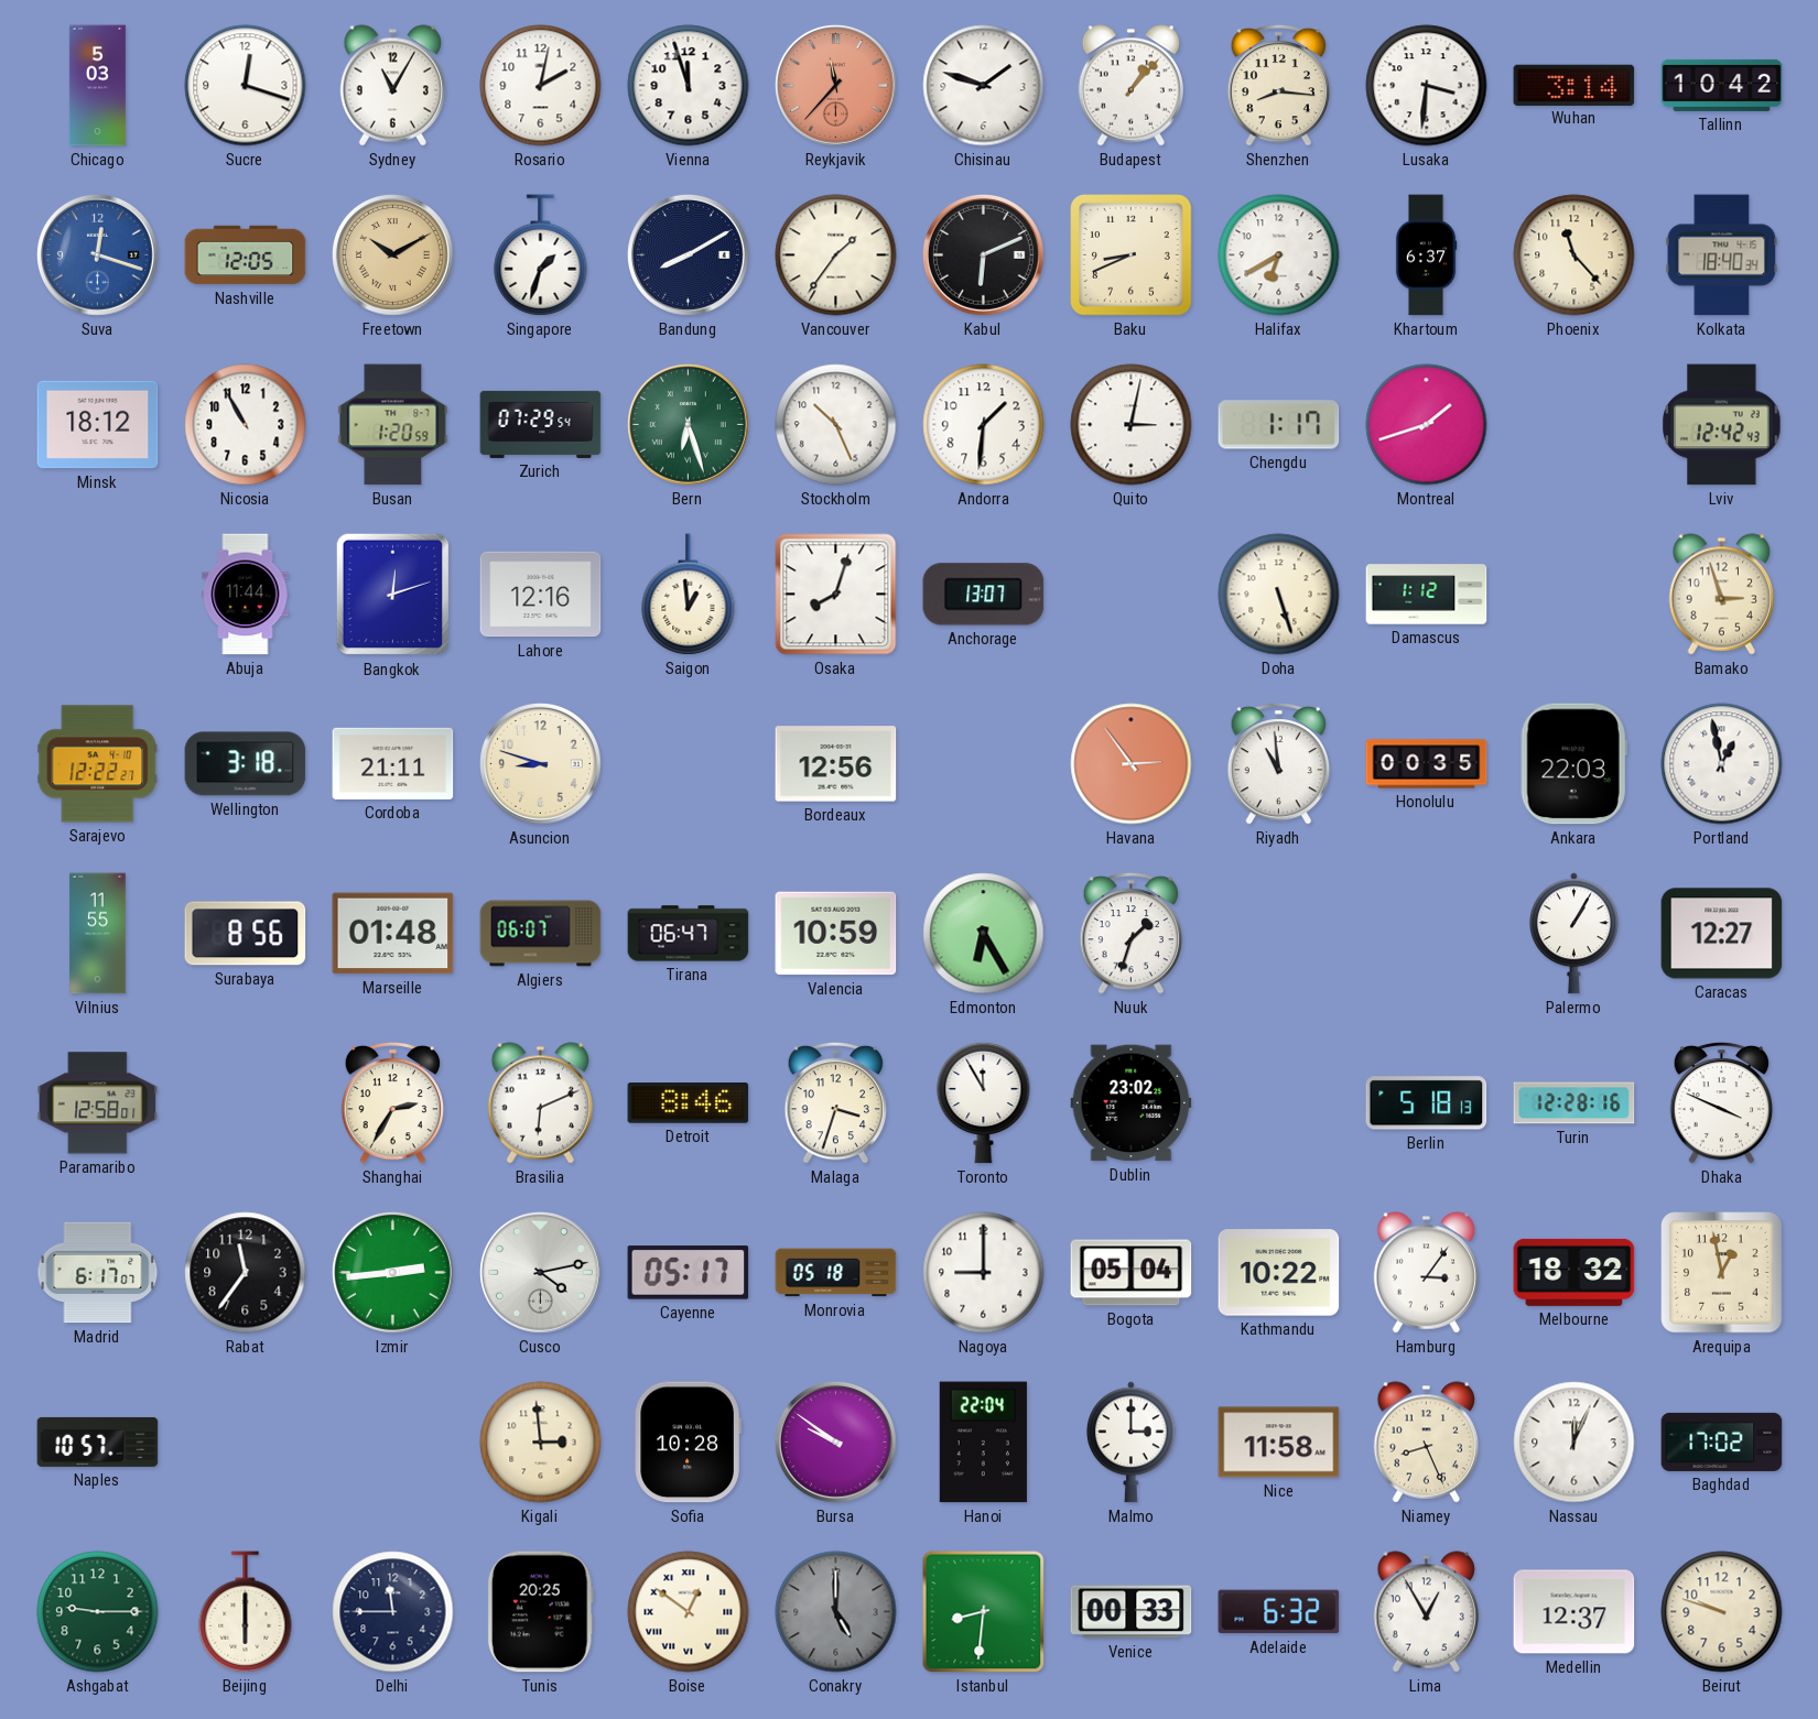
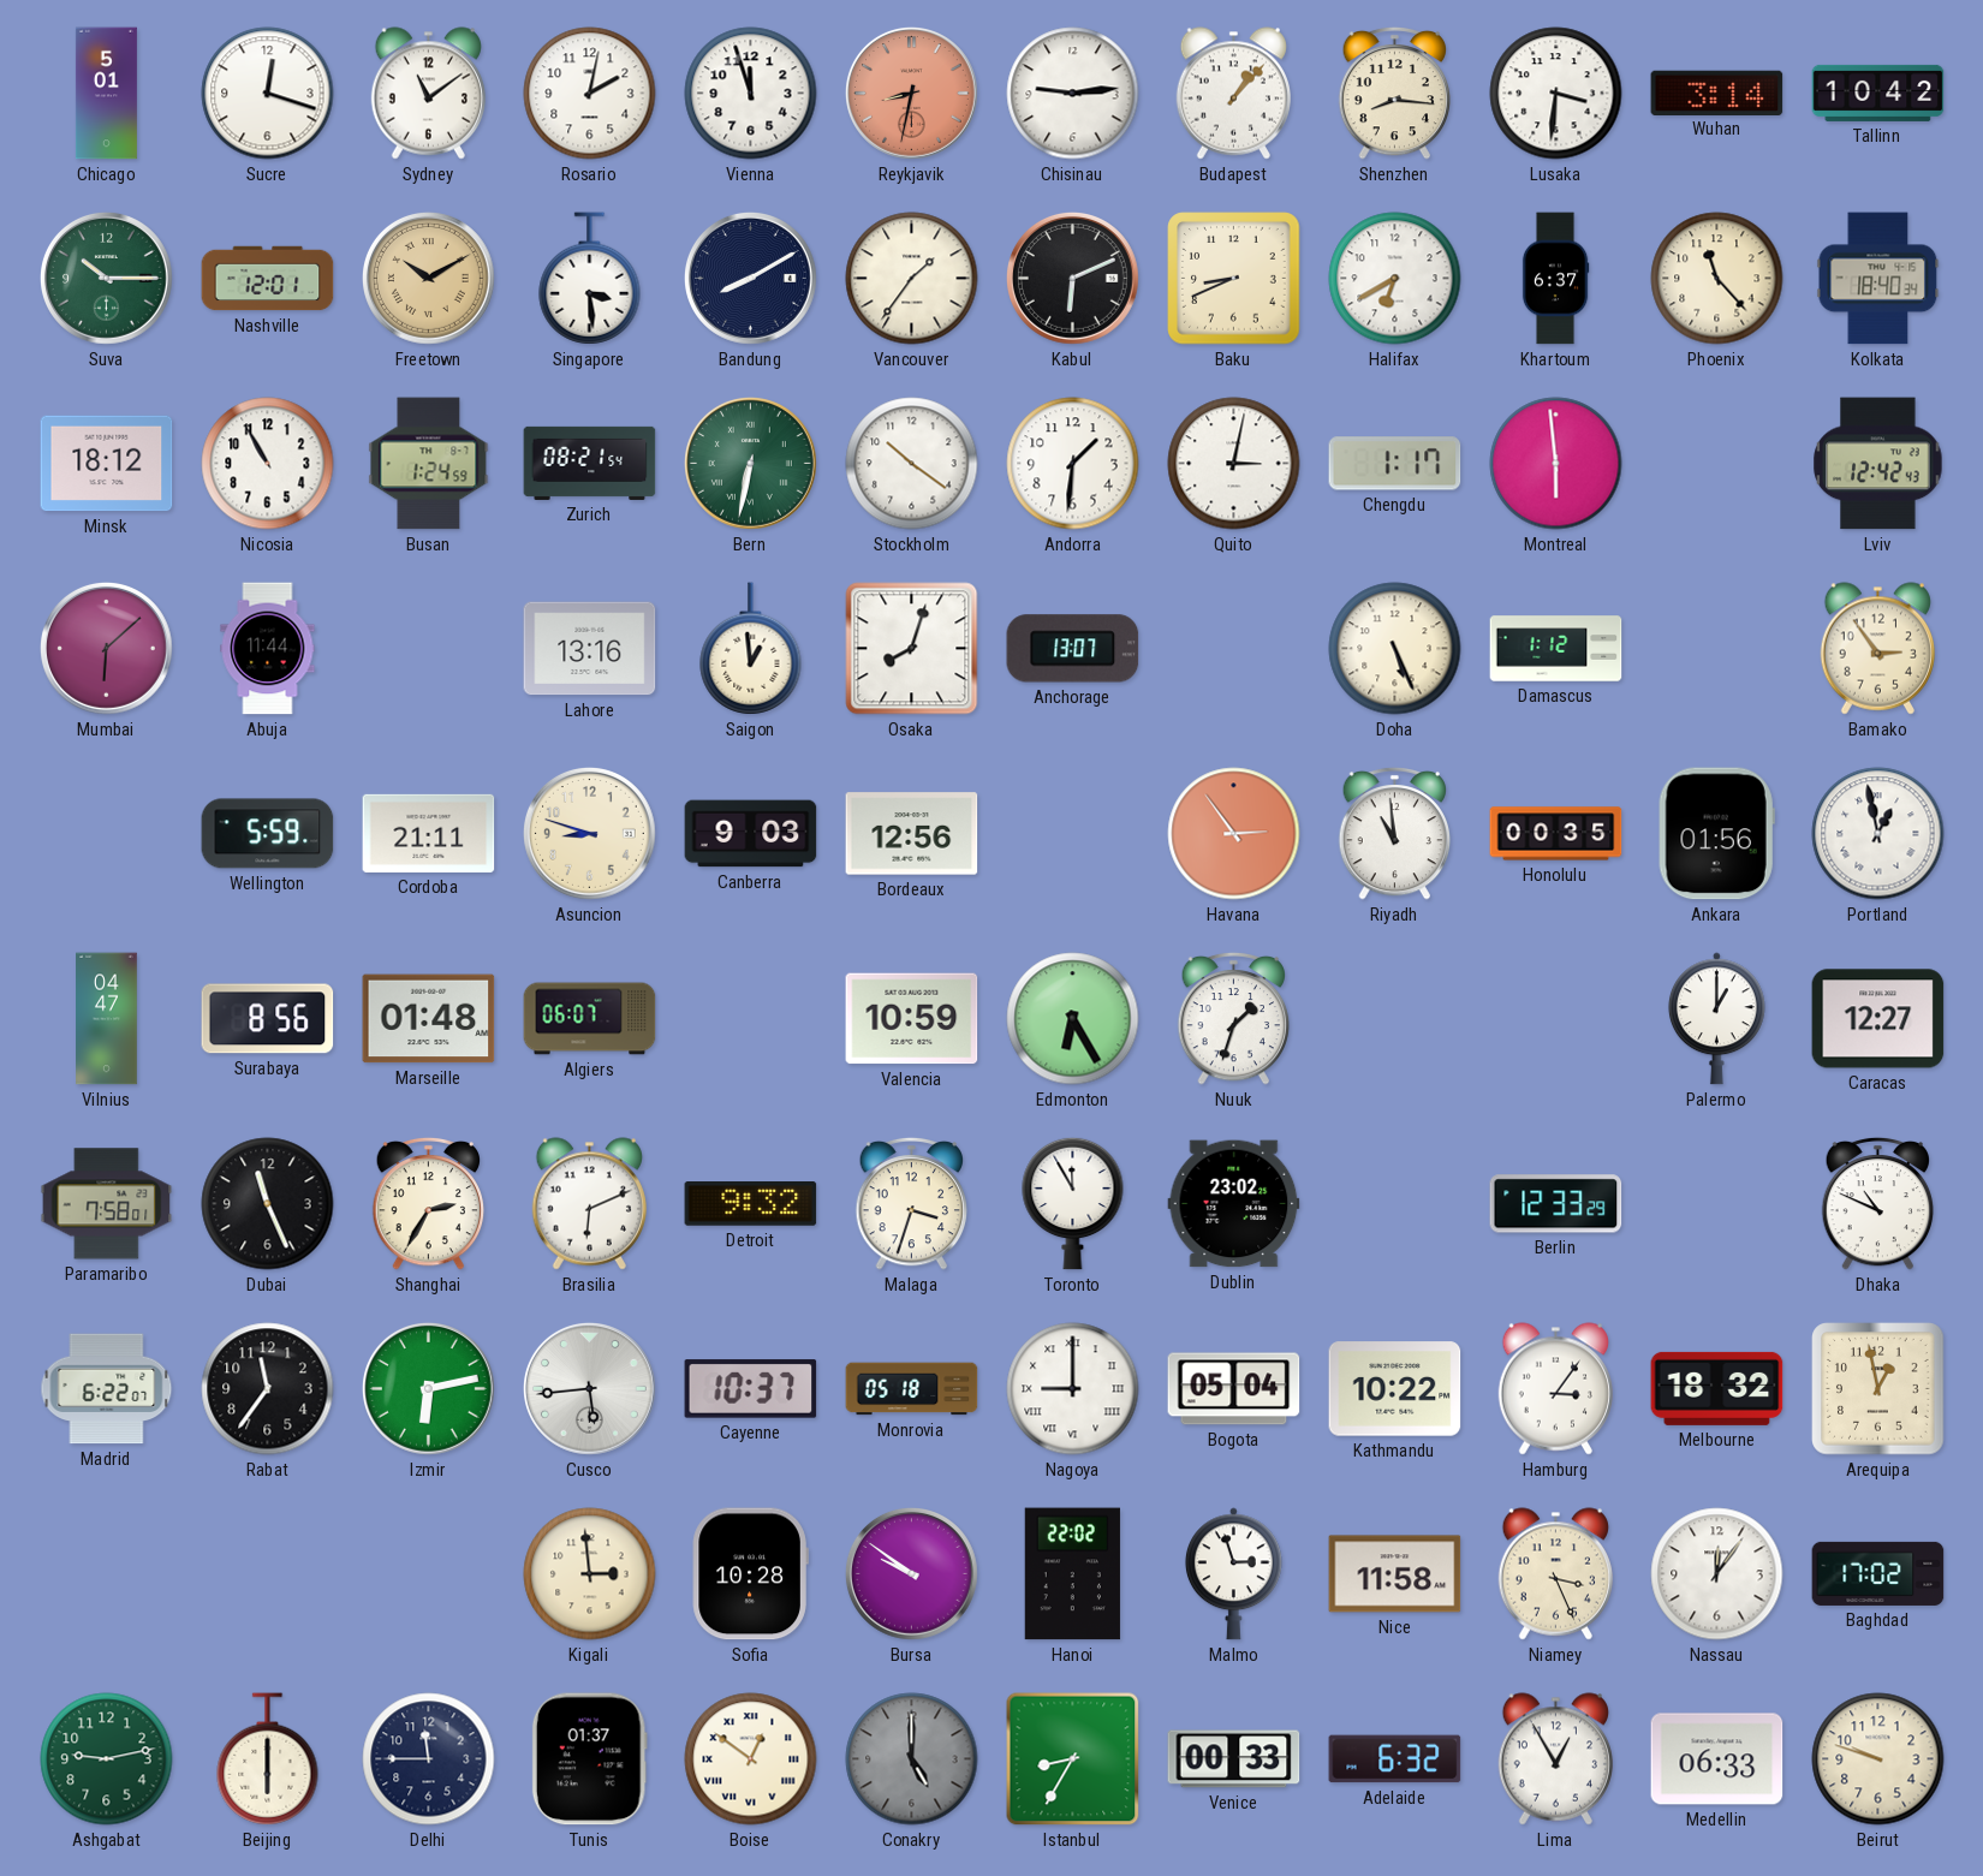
Chicago: 5:03 -> 5:01 (106, 94)
Sydney: 11:05 -> 11:09 (428, 94)
Reykjavik: 11:37 -> 8:32 (912, 94)
Chisinau: 1:48 -> 9:14 (1073, 94)
Suva: 12:18 -> 10:15 (107, 279)
Suva dial: blue -> green (107, 279)
Nashville: 12:05 -> 12:01 (268, 279)
Singapore: 1:33 -> 3:29 (590, 279)
Busan: 1:20 -> 1:24 (429, 464)
Zurich: 07:29 -> 08:21 (590, 463)
Bern: 6:27 -> 6:32 (751, 464)
Stockholm: 10:26 -> 10:21 (912, 464)
Montreal: 1:42 -> 5:59 (1556, 464)
Mumbai: none -> 6:08 (107, 649)
Bangkok: 12:12 -> none (393, 595)
Lahore: 12:16 -> 13:16 (590, 649)
Doha: 5:27 -> 5:26 (1395, 649)
Bamako: 2:57 -> 2:54 (1877, 649)
Sarajevo: 12:22 -> none (98, 764)
Wellington: 3:18 -> 5:59 (268, 834)
Canberra: none -> 9:03 (751, 834)
Ankara: 22:03 -> 01:56 (1716, 834)
Vilnius: 11:55 -> 04:47 (107, 1019)
Tirana: 06:47 -> none (689, 934)
Palermo: 1:05 -> 1:00 (1716, 1019)
Paramaribo: 12:58 -> 7:58 (107, 1204)
Dubai: none -> 11:26 (268, 1204)
Detroit: 8:46 -> 9:32 (751, 1204)
Berlin: 5:18 -> 12:33 (1556, 1204)
Turin: 12:28 -> none (1574, 1103)
Dhaka: 3:49 -> 10:49 (1878, 1203)
Madrid: 6:17 -> 6:22 (107, 1389)
Izmir: 2:44 -> 6:13 (429, 1389)
Cusco: 4:13 -> 5:44 (590, 1389)
Cayenne: 05:17 -> 10:37 (751, 1389)
Nagoya numerals: Arabic -> Roman (1073, 1389)
Naples: 10:57 -> none (98, 1441)
Hanoi: 22:04 -> 22:02 (1072, 1574)
Malmo: 3:00 -> 2:57 (1233, 1574)
Niamey: 8:26 -> 3:26 (1555, 1574)
Nassau: 12:04 -> 12:06 (1717, 1574)
Ashgabat: 9:15 -> 9:13 (107, 1759)
Tunis: 20:25 -> 01:37 (589, 1759)
Istanbul: 8:31 -> 8:35 (1073, 1759)
Medellin: 12:37 -> 06:33 (1717, 1759)
